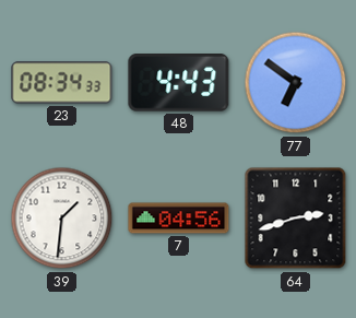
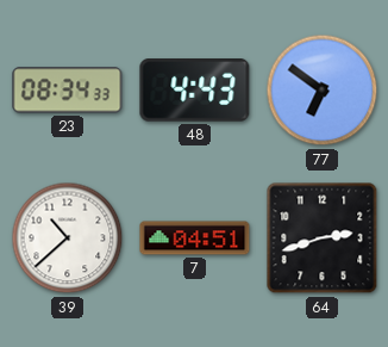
39: 1:31 -> 10:38 (68, 238)
7: 04:56 -> 04:51 (195, 238)
